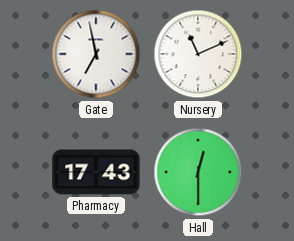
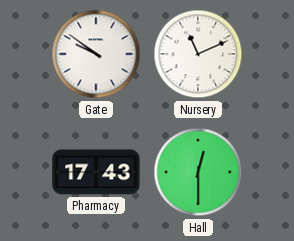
Gate: 6:58 -> 9:51 (96, 54)
